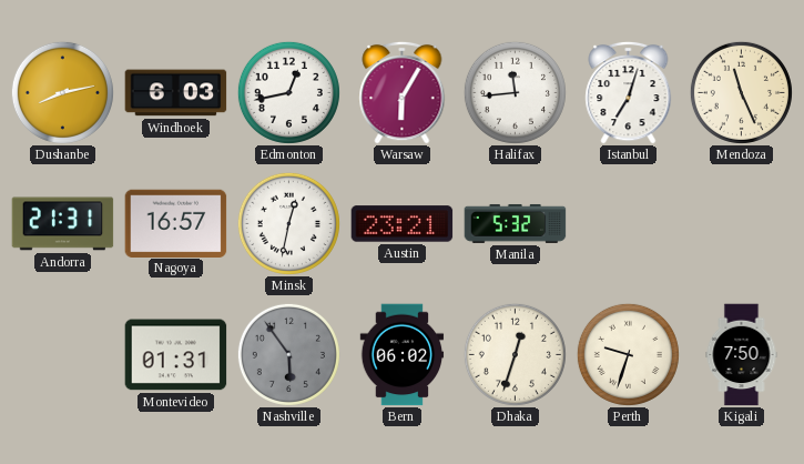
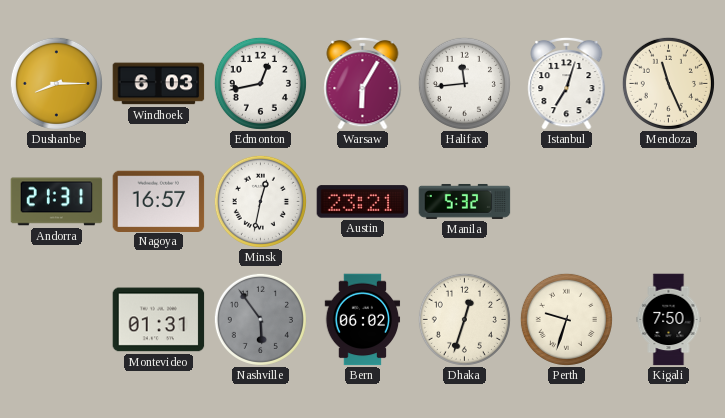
Dushanbe: 8:13 -> 8:15 (56, 83)
